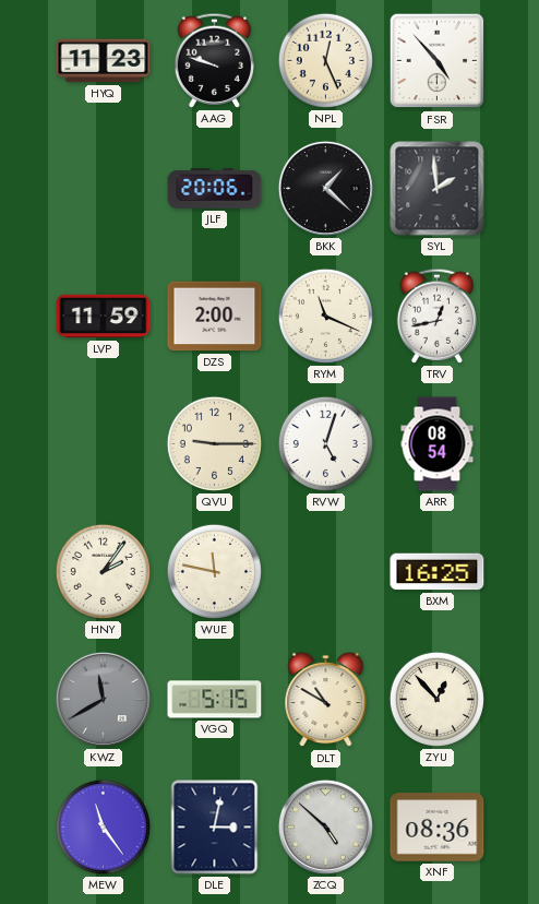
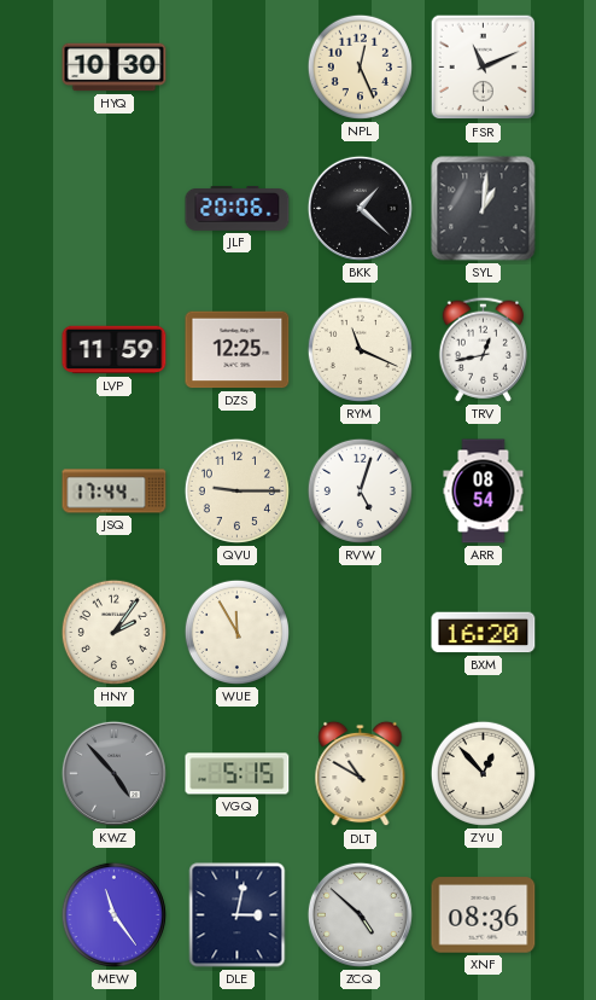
HYQ: 11:23 -> 10:30 (115, 68)
AAG: 9:48 -> none (214, 60)
FSR: 4:53 -> 11:11 (484, 68)
SYL: 1:59 -> 1:01 (484, 209)
DZS: 2:00 -> 12:25 (238, 350)
JSQ: none -> 17:44 (115, 492)
WUE: 11:47 -> 11:55 (236, 632)
BXM: 16:25 -> 16:20 (484, 633)
KWZ: 11:40 -> 4:53 (113, 773)
